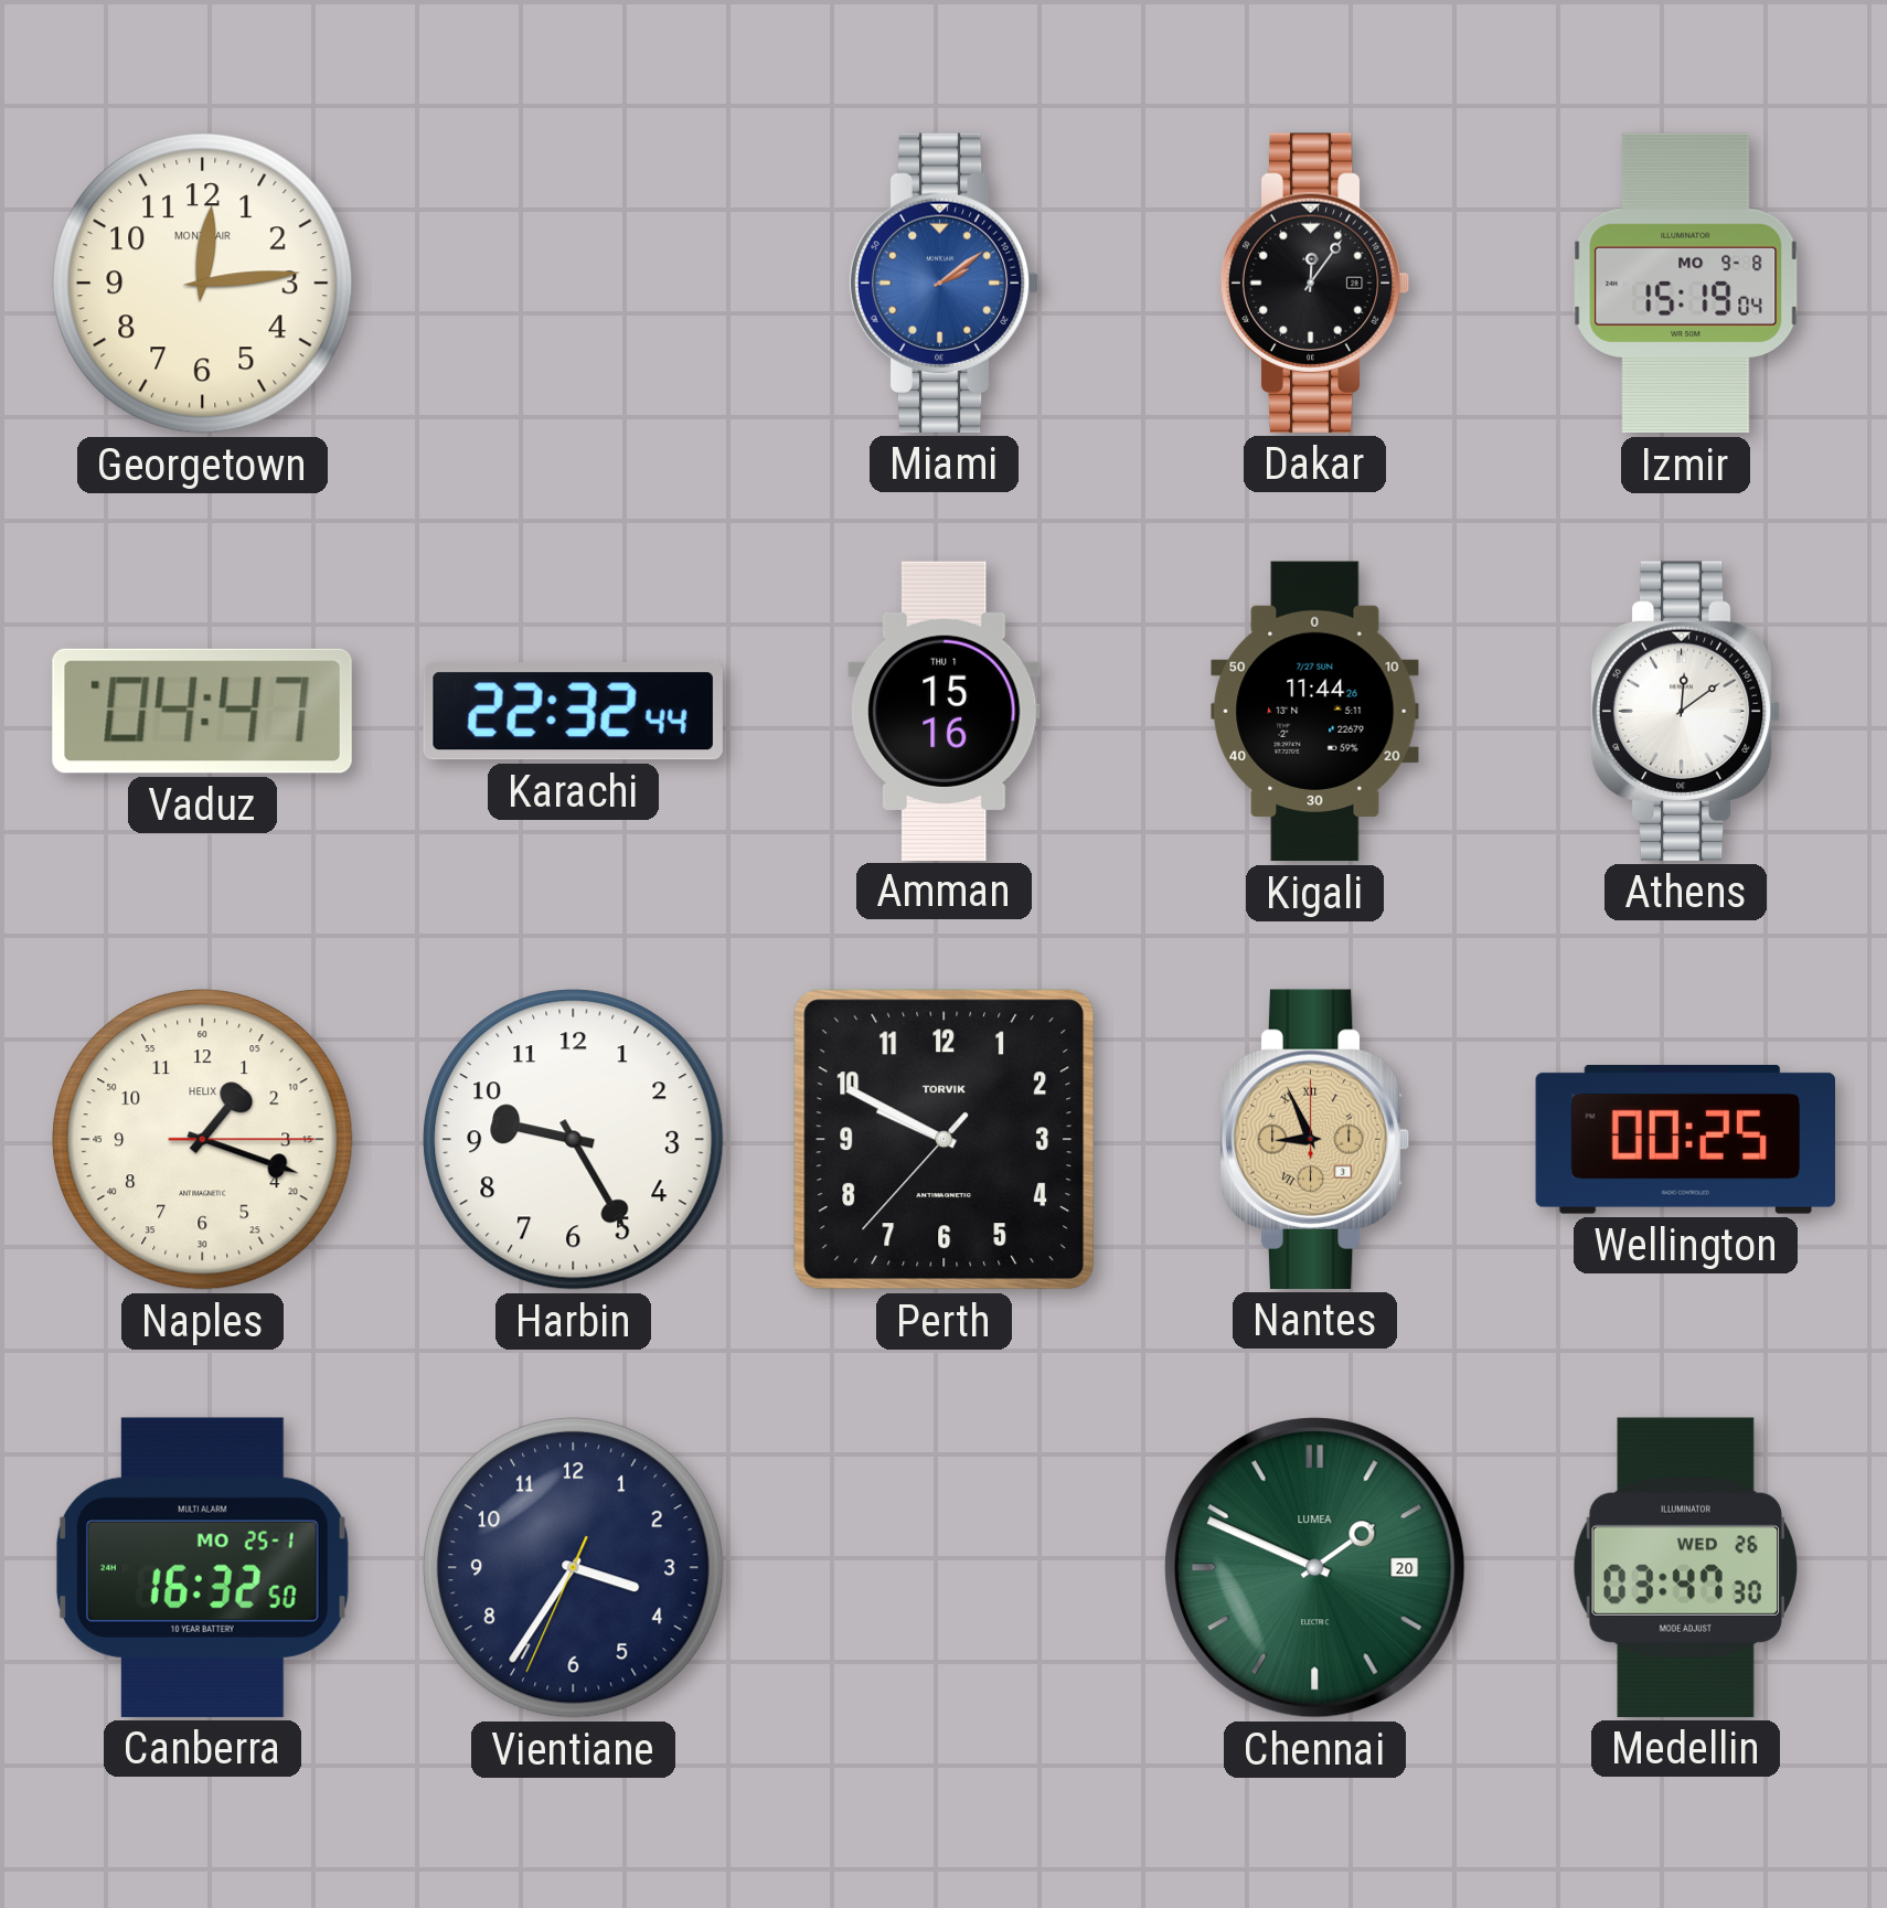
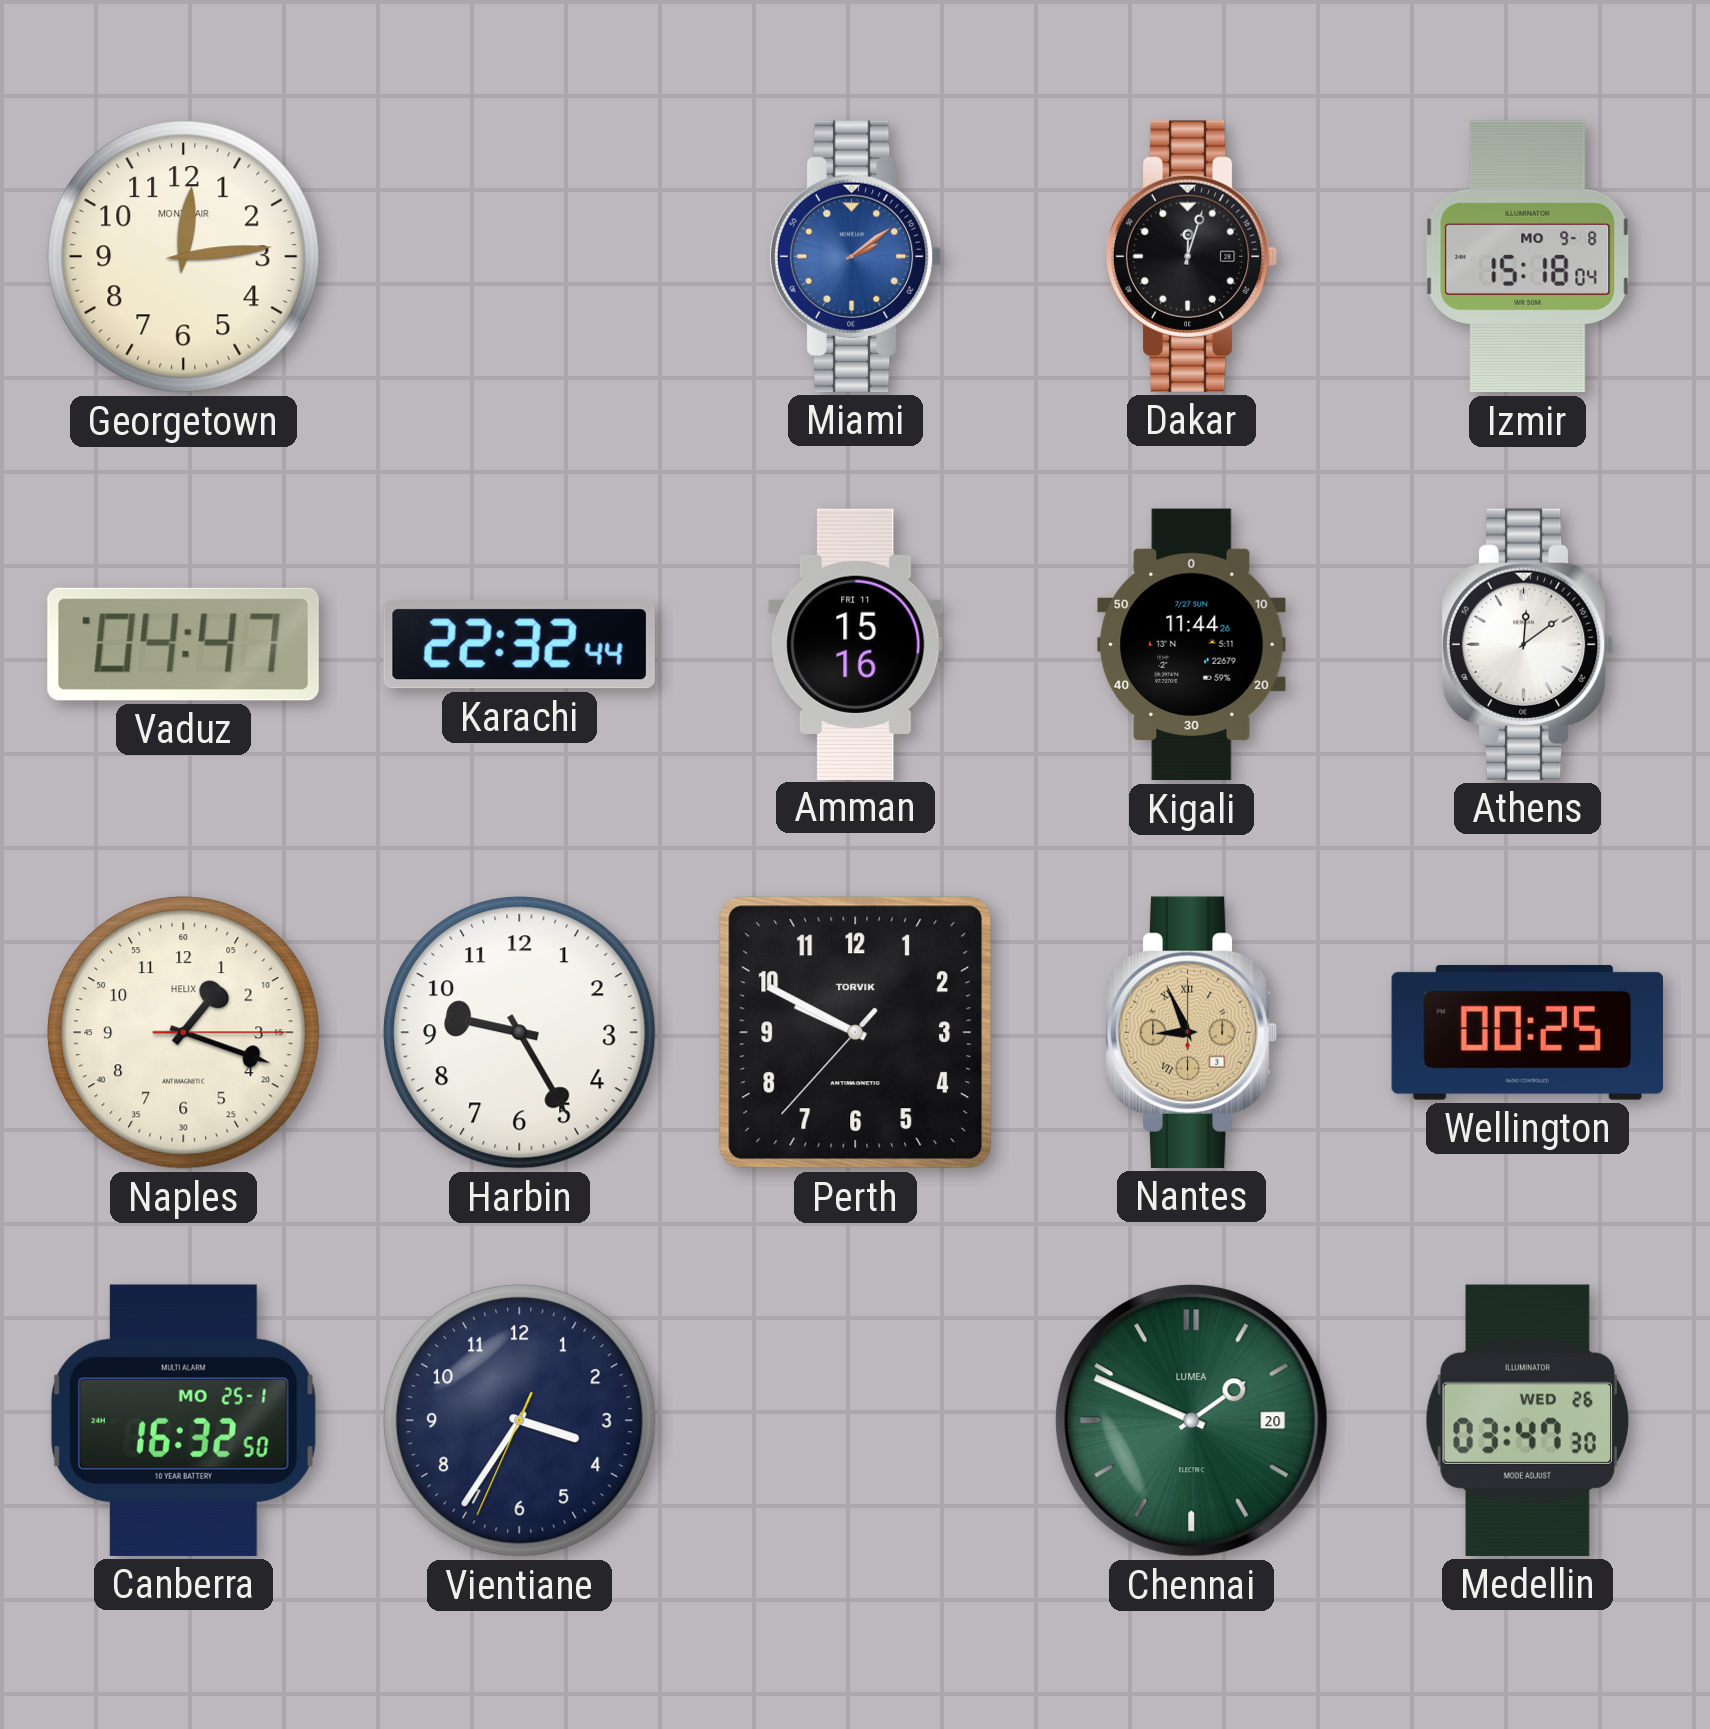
Dakar: 12:06 -> 12:03 (1191, 256)
Izmir: 15:19 -> 15:18 (1528, 257)
Amman date: THU 1 -> FRI 11 (856, 644)
